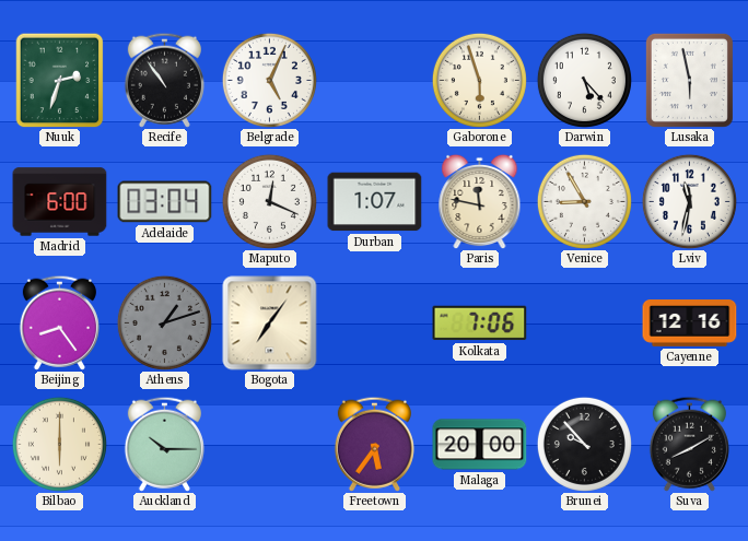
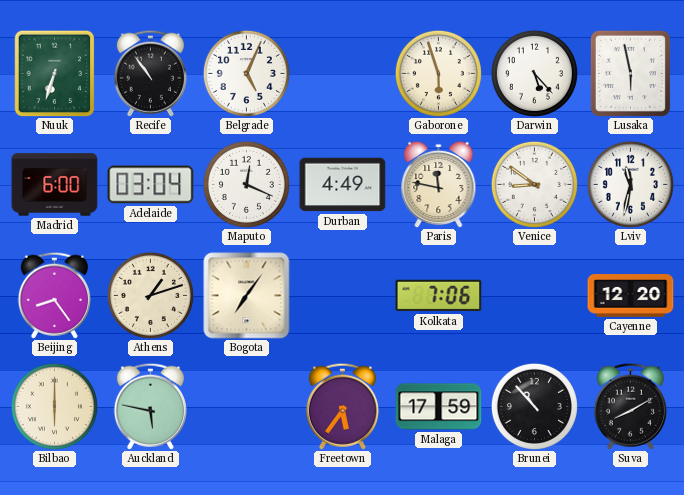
Nuuk: 2:33 -> 6:33 (55, 73)
Durban: 1:07 -> 4:49 (343, 185)
Venice: 8:55 -> 8:51 (534, 184)
Athens dial: grey -> cream (150, 295)
Cayenne: 12:16 -> 12:20 (631, 296)
Auckland: 10:15 -> 5:47 (150, 406)
Malaga: 20:00 -> 17:59 (439, 407)
Brunei: 9:53 -> 10:53 (534, 406)
